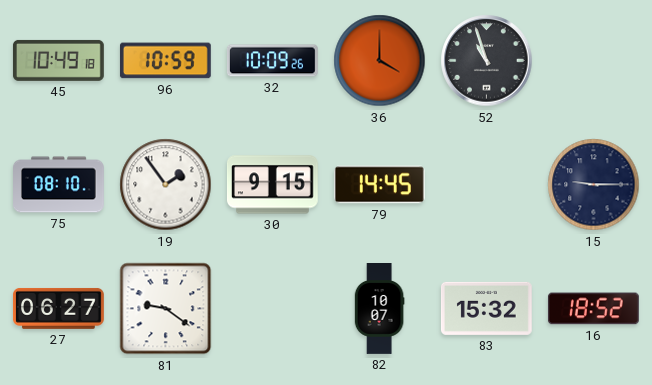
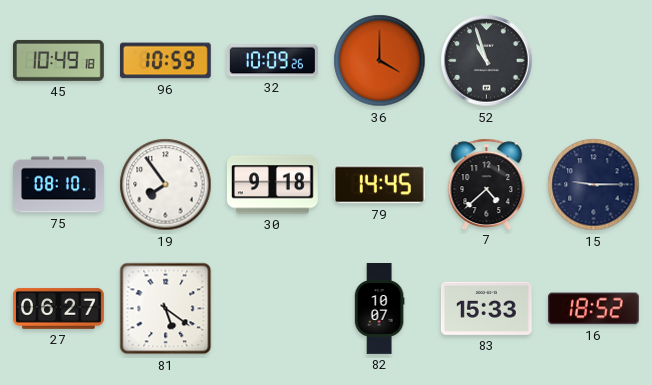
19: 1:54 -> 7:54 (166, 185)
30: 9:15 -> 9:18 (273, 185)
7: none -> 4:38 (487, 184)
81: 9:21 -> 5:21 (166, 309)
83: 15:32 -> 15:33 (486, 308)
